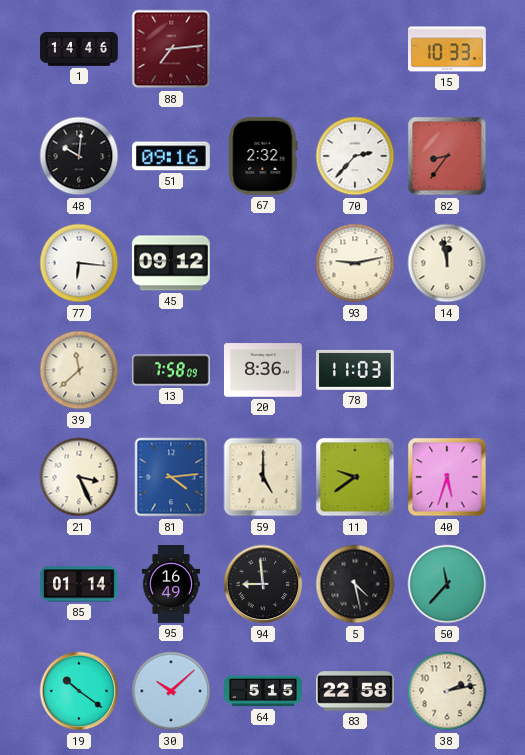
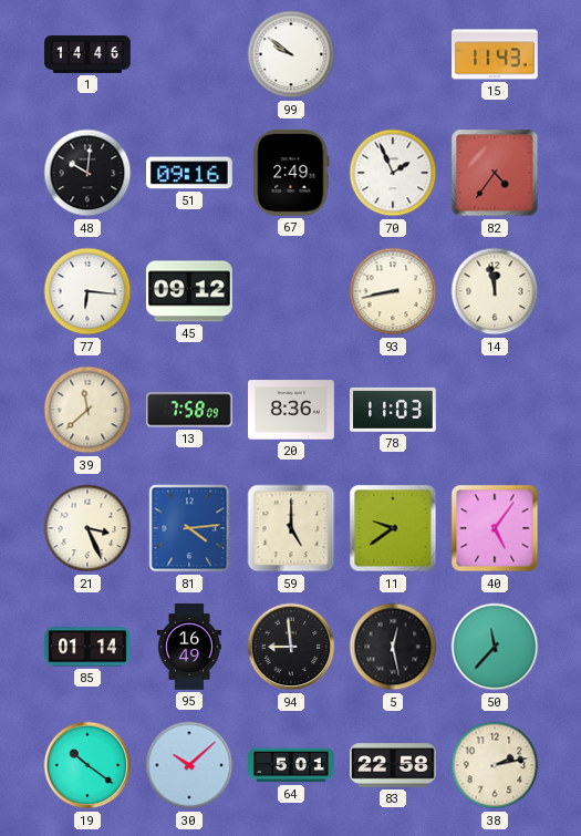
88: 7:14 -> none (171, 49)
99: none -> 9:51 (291, 54)
15: 10:33 -> 11:43 (496, 54)
67: 2:32 -> 2:49 (291, 173)
70: 2:37 -> 1:56 (393, 173)
82: 8:36 -> 4:36 (495, 173)
93: 9:13 -> 8:43 (393, 291)
40: 5:33 -> 5:06 (495, 528)
5: 4:28 -> 12:28 (393, 647)
64: 5:15 -> 5:01 (291, 765)
